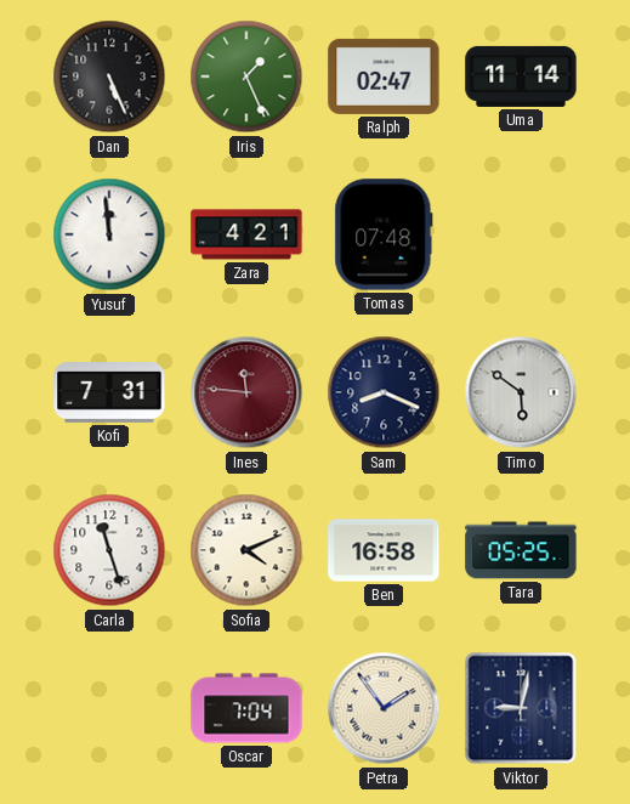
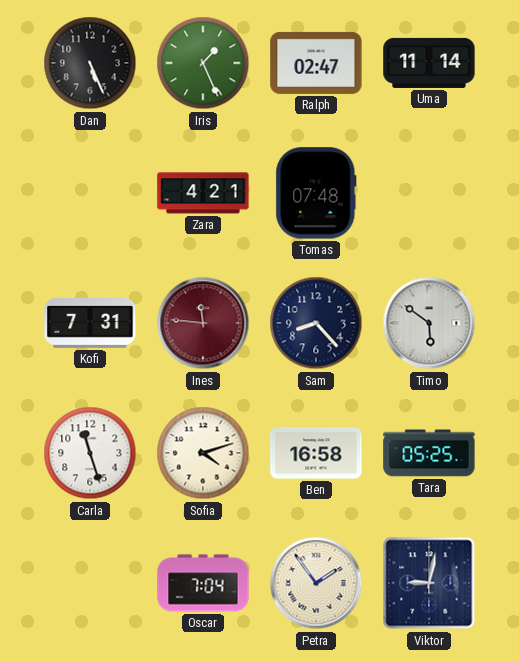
Yusuf: 11:59 -> none (109, 234)
Sam: 8:19 -> 8:23 (316, 323)
Sofia: 4:11 -> 4:12 (203, 453)
